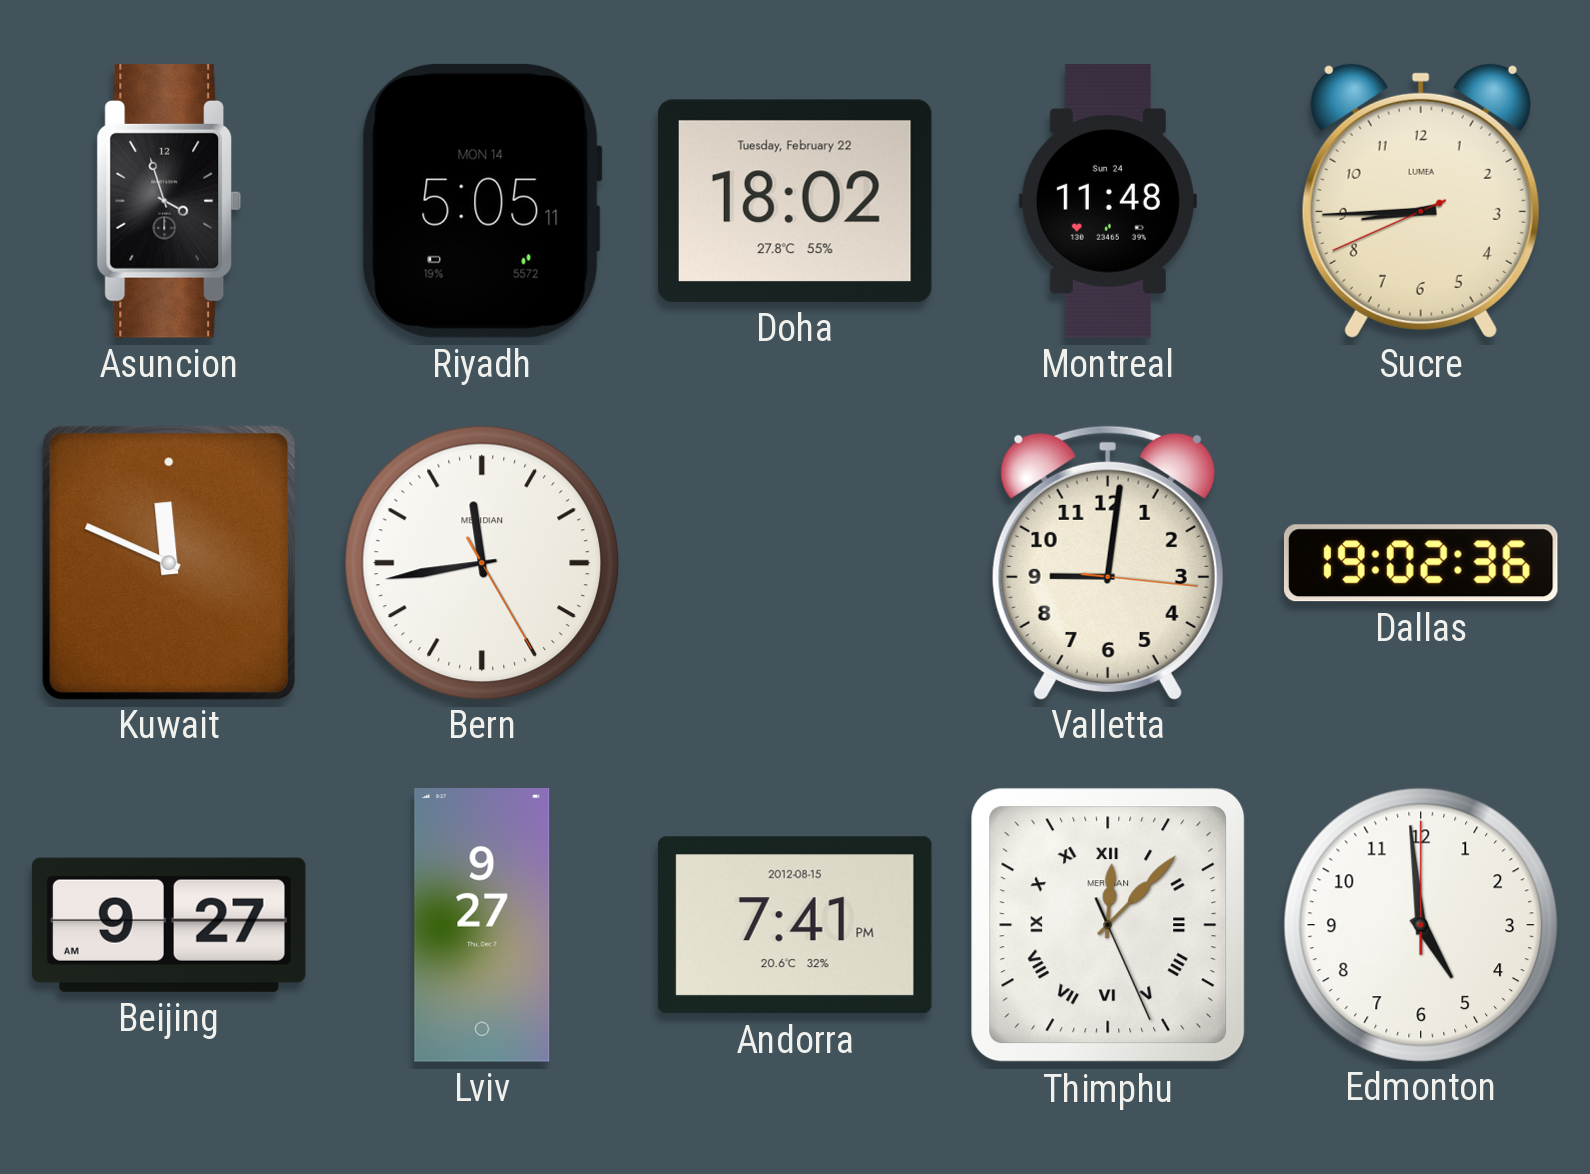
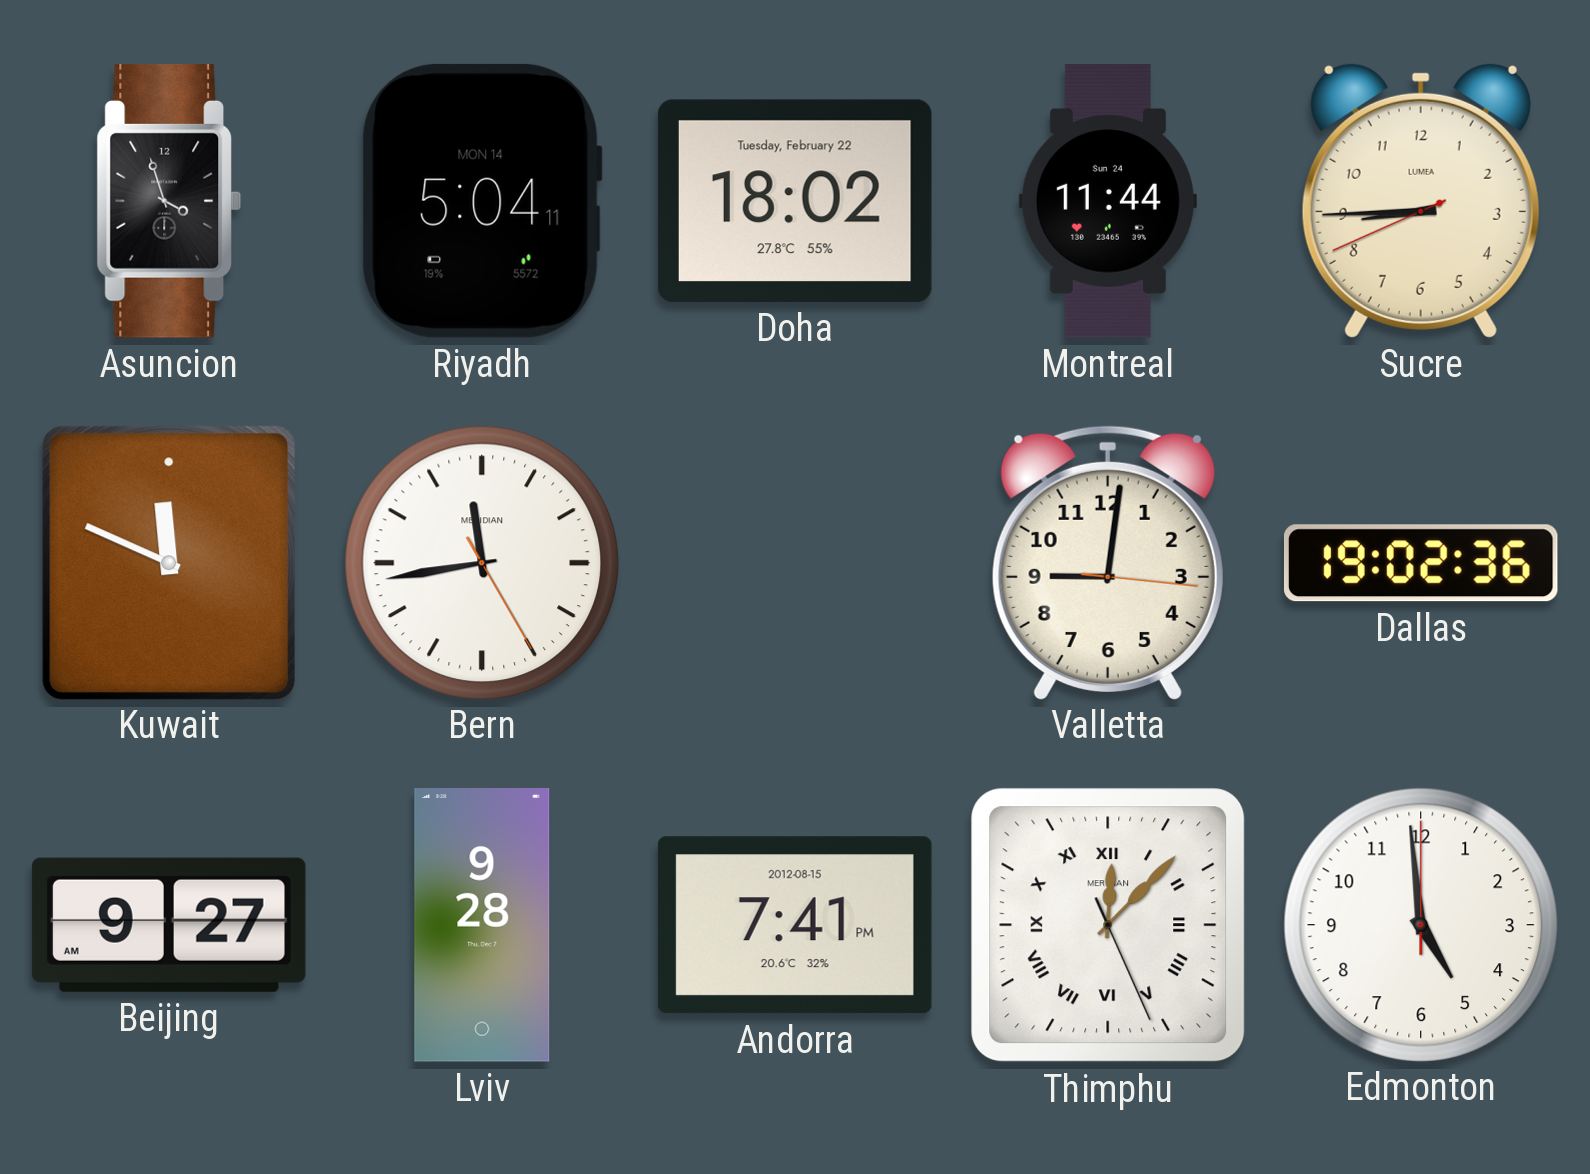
Riyadh: 5:05 -> 5:04 (482, 201)
Montreal: 11:48 -> 11:44 (1108, 201)
Lviv: 9:27 -> 9:28 (482, 925)
